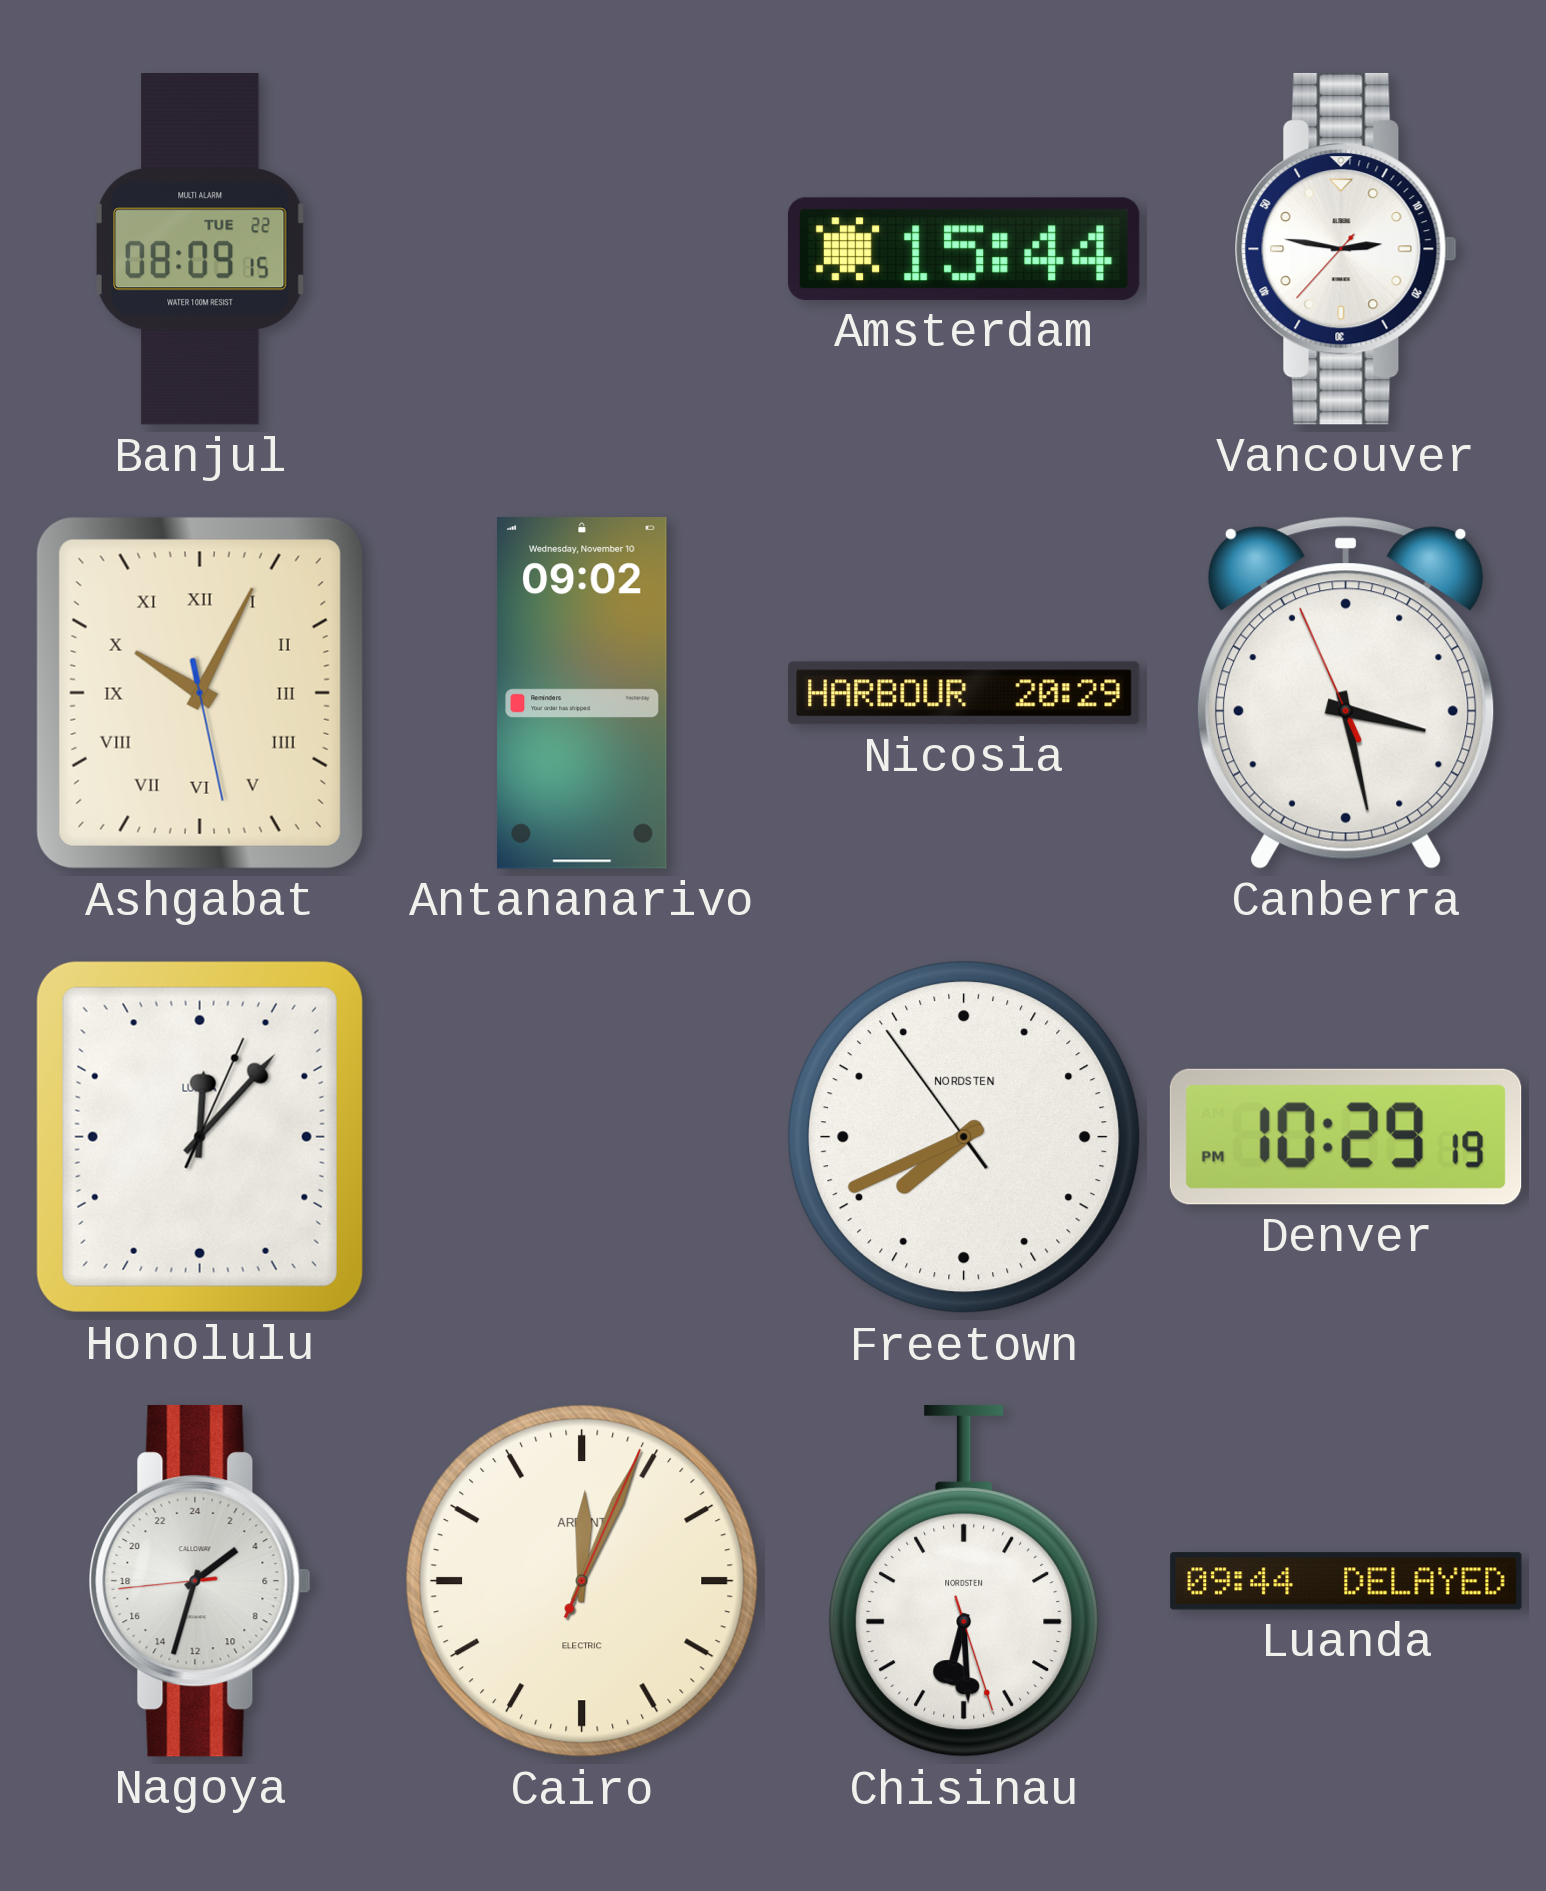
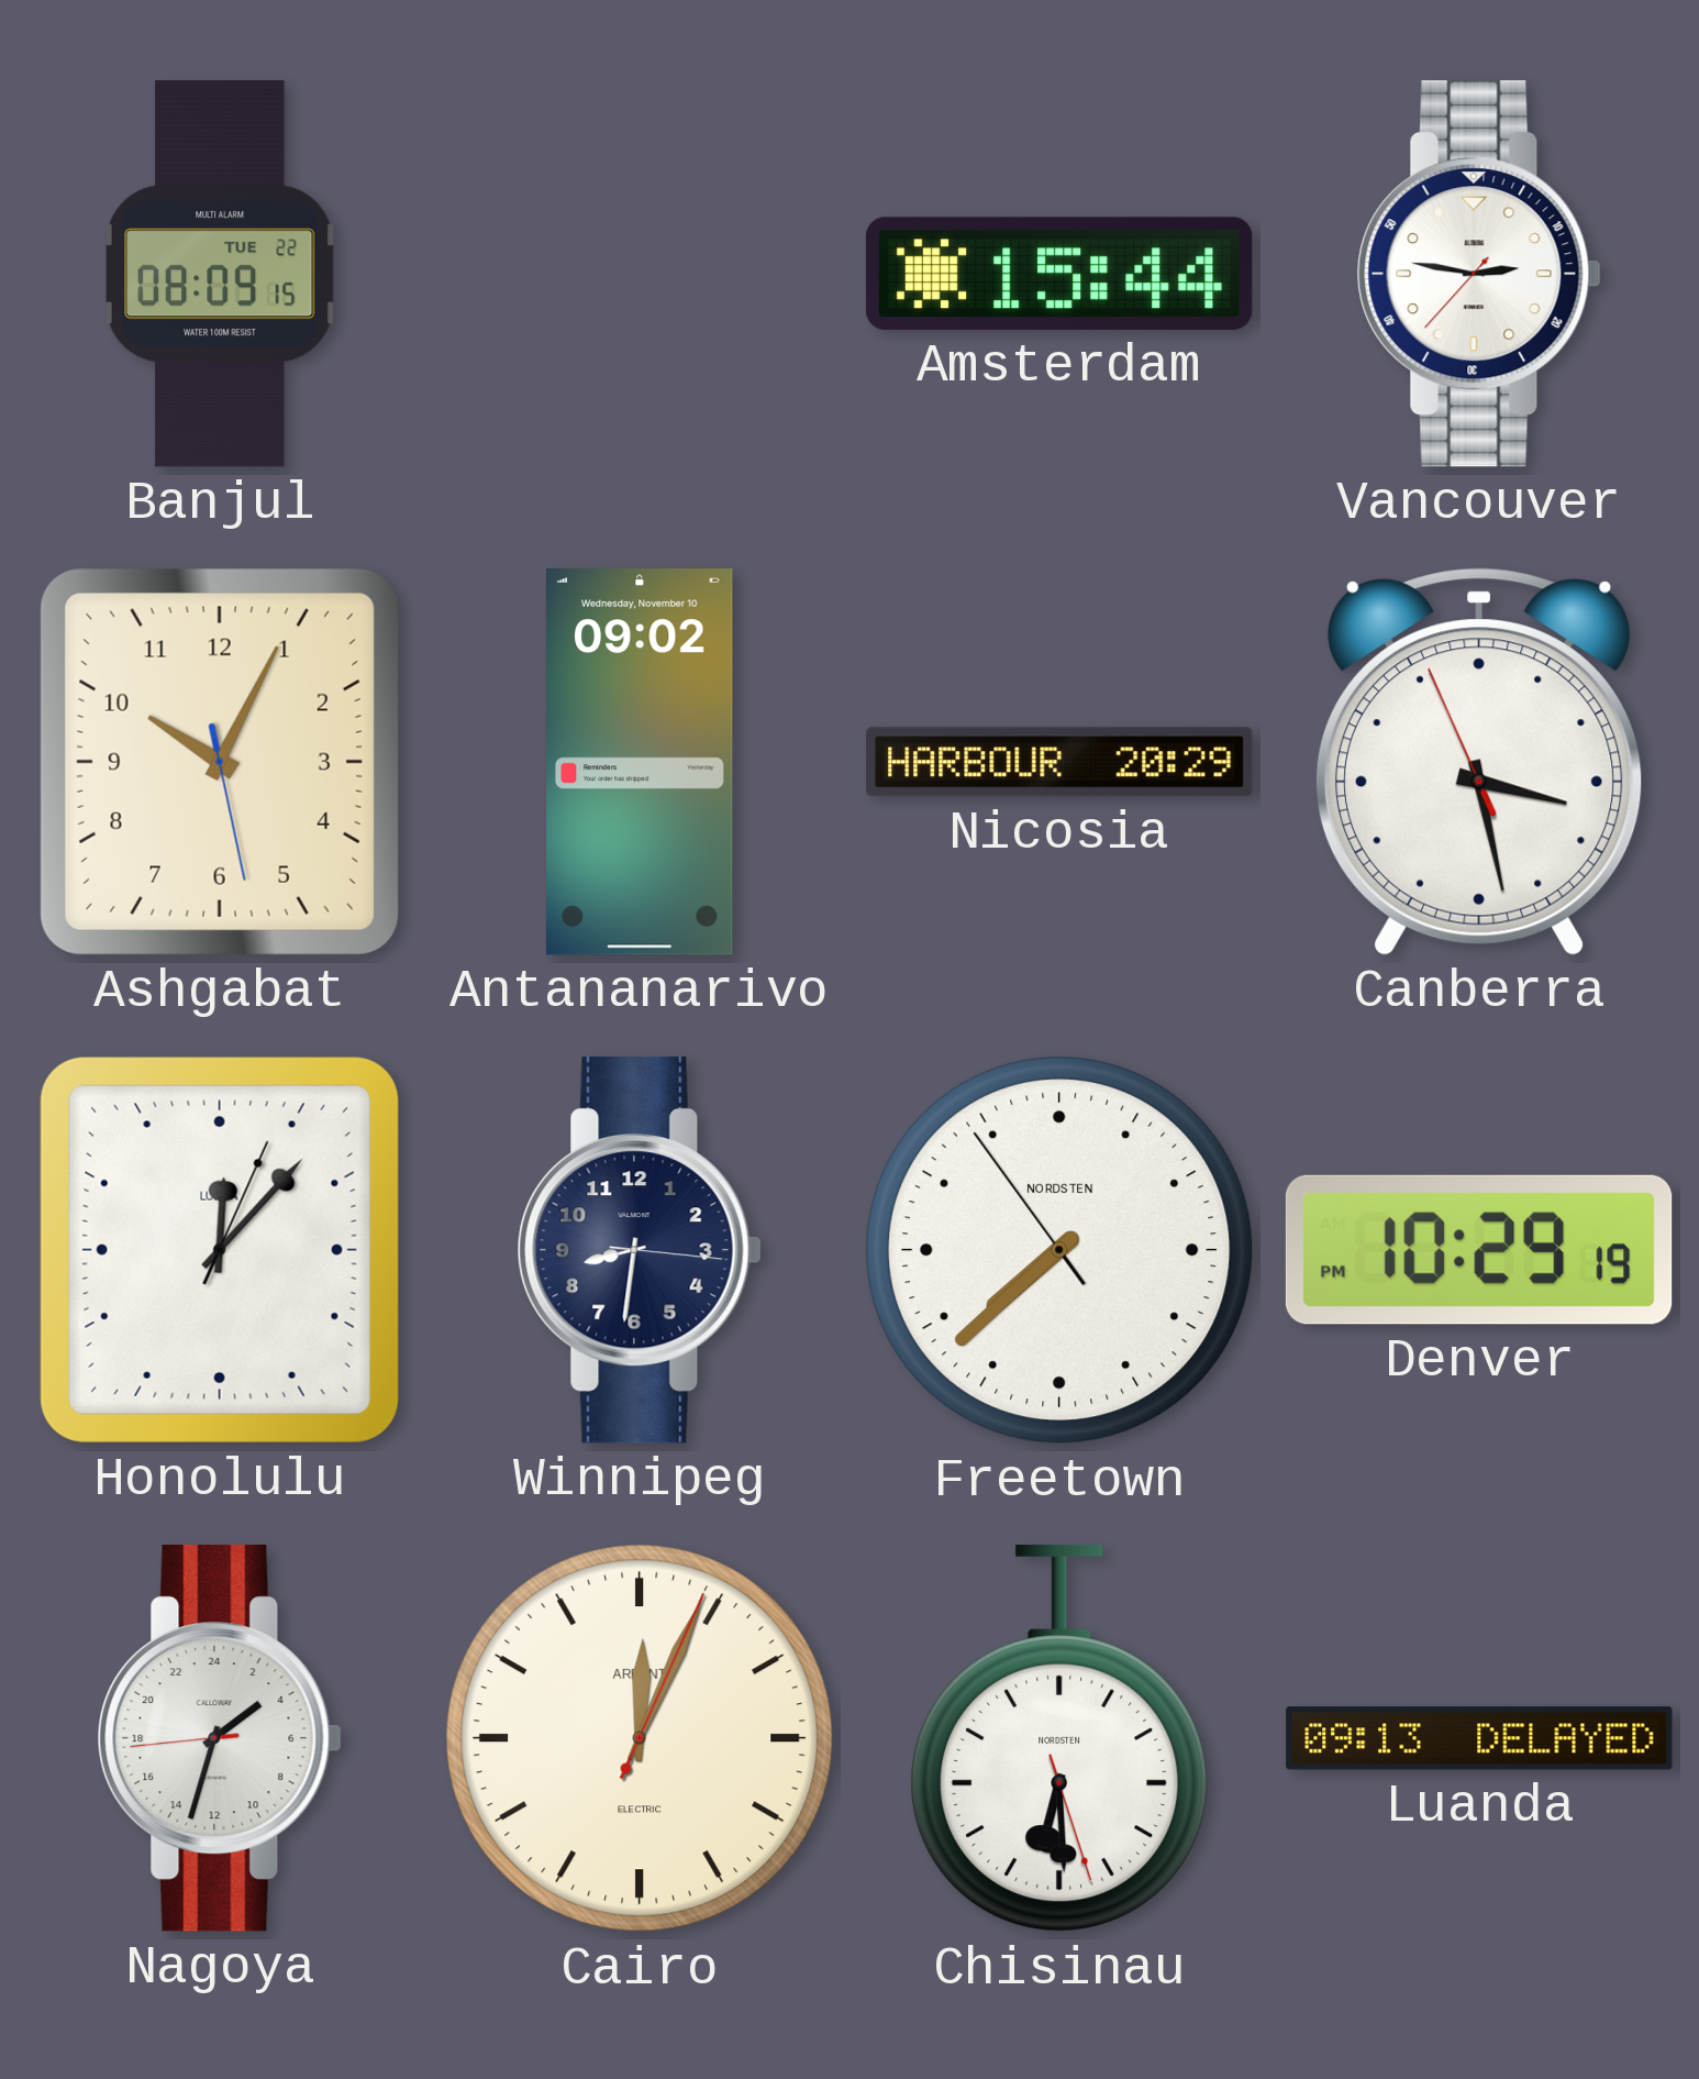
Ashgabat numerals: Roman -> Arabic (220, 762)
Winnipeg: none -> 8:31 (640, 1250)
Freetown: 7:40 -> 7:37 (1059, 1250)
Luanda: 09:44 -> 09:13 (1479, 1738)
